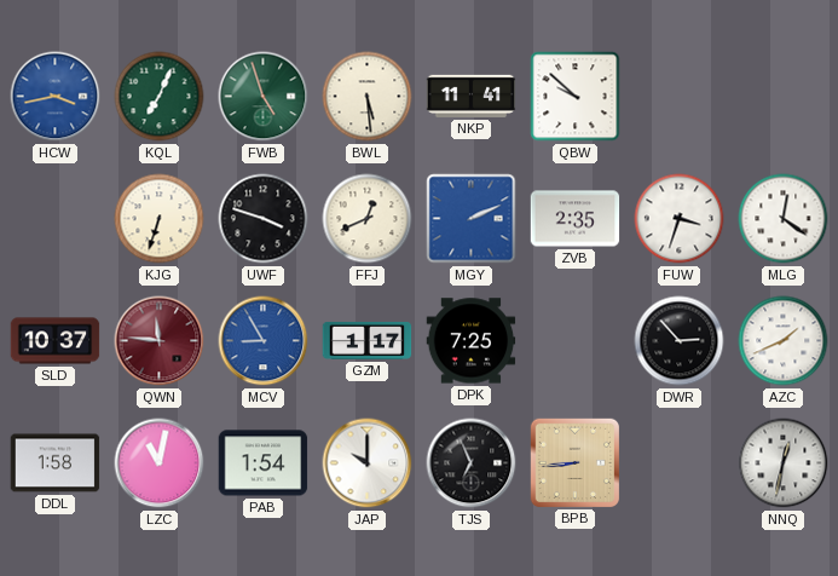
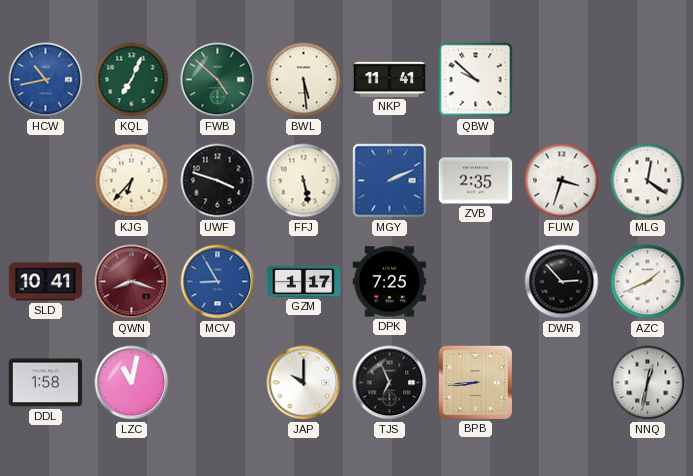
HCW: 3:43 -> 10:43 (46, 80)
FWB: 4:57 -> 4:52 (218, 80)
KJG: 6:33 -> 6:37 (132, 181)
FFJ: 12:41 -> 5:28 (304, 181)
SLD: 10:37 -> 10:41 (46, 282)
QWN: 11:46 -> 8:18 (132, 282)
PAB: 1:54 -> none (264, 463)
